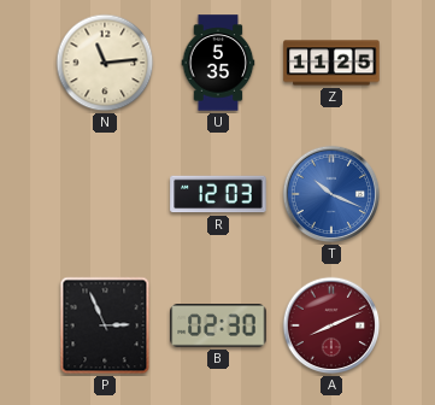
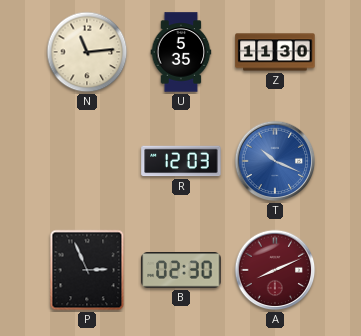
Z: 11:25 -> 11:30 (275, 52)
